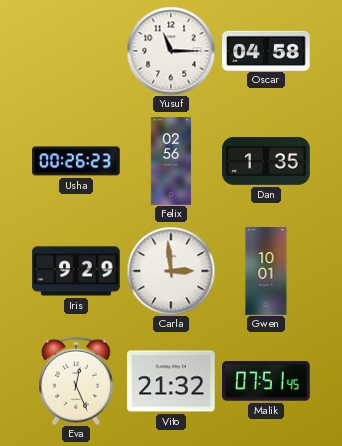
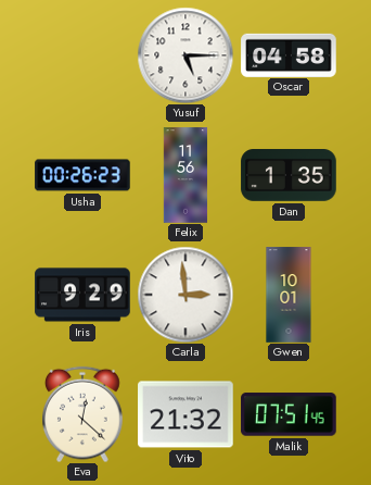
Yusuf: 11:15 -> 5:15 (185, 55)
Felix: 02:56 -> 11:56 (185, 175)
Eva: 12:26 -> 12:22 (84, 414)
